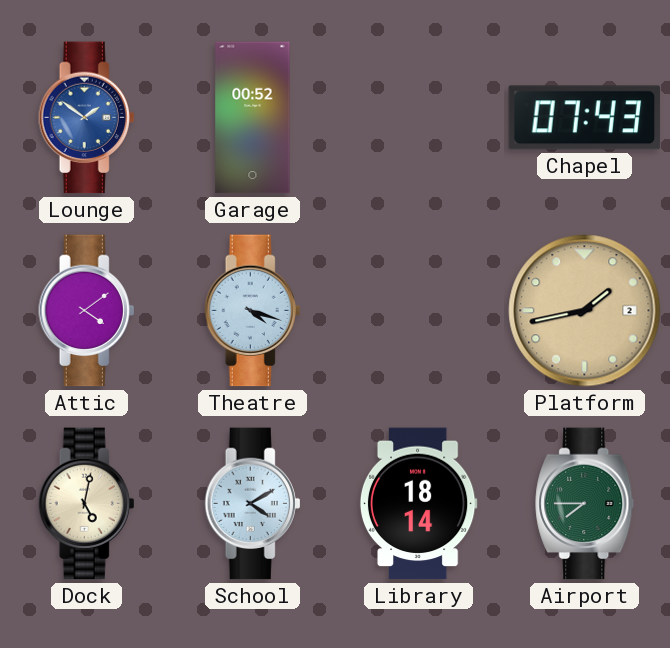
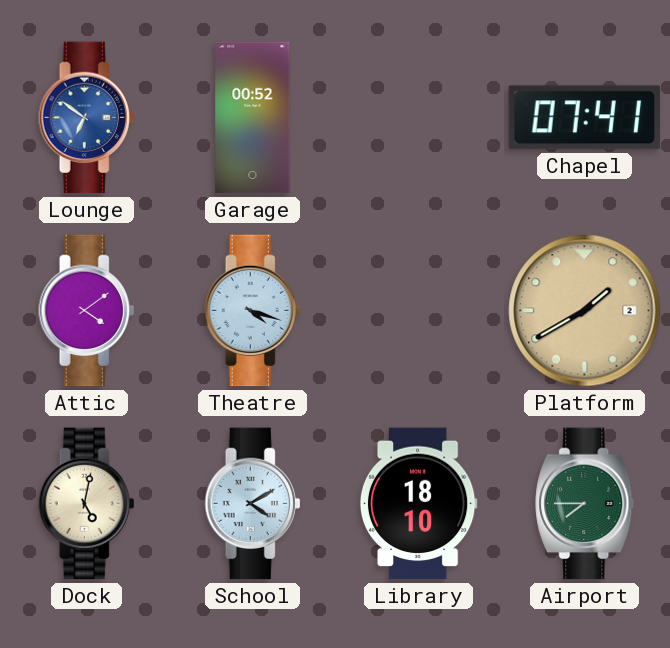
Lounge: 1:51 -> 6:51 (87, 118)
Chapel: 07:43 -> 07:41 (585, 118)
Platform: 1:43 -> 1:40 (585, 311)
Library: 18:14 -> 18:10 (418, 504)
